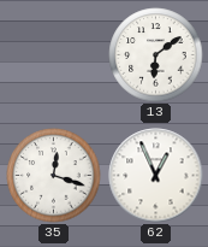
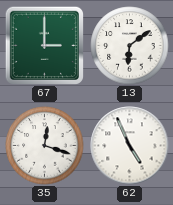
67: none -> 3:00 (44, 45)
62: 12:56 -> 4:56 (130, 146)
